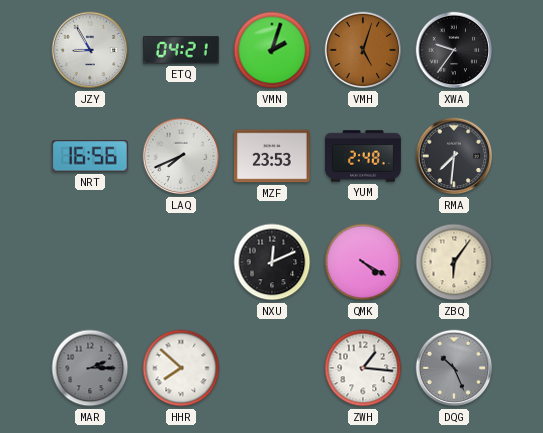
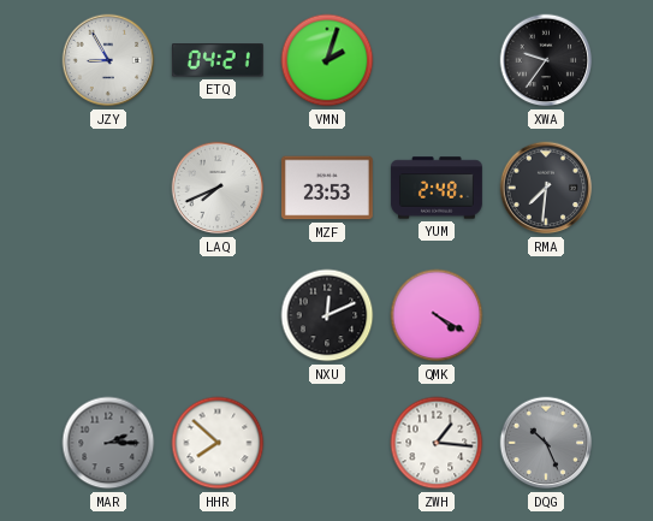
VMH: 5:03 -> none (363, 50)
NRT: 16:56 -> none (90, 156)
ZBQ: 6:06 -> none (454, 262)
